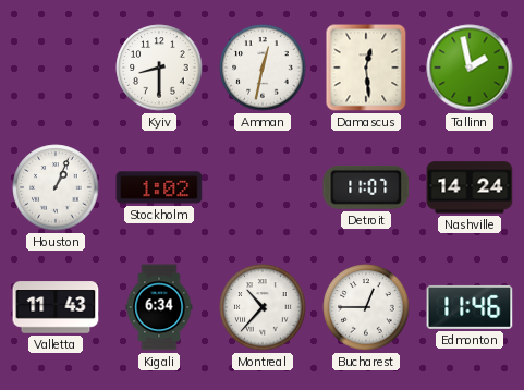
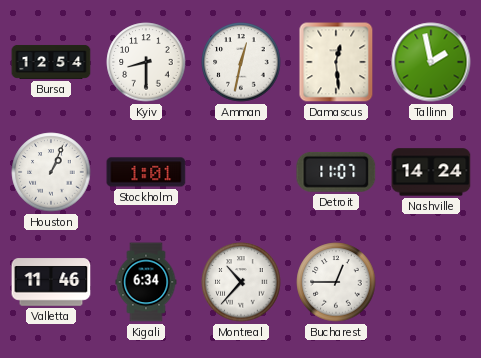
Bursa: none -> 12:54 (51, 62)
Stockholm: 1:02 -> 1:01 (146, 172)
Valletta: 11:43 -> 11:46 (51, 282)
Edmonton: 11:46 -> none (470, 307)
